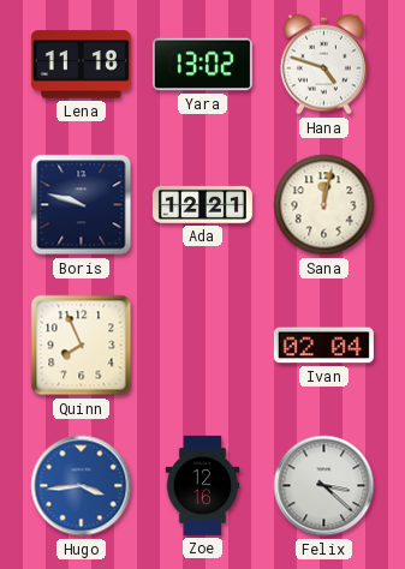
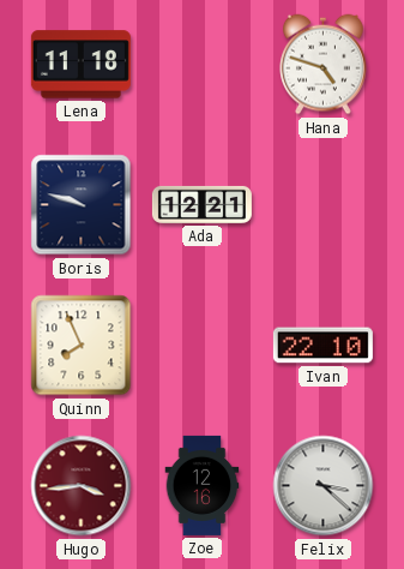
Yara: 13:02 -> none (202, 65)
Sana: 12:02 -> none (324, 205)
Ivan: 02:04 -> 22:10 (322, 346)
Hugo dial: blue -> burgundy (82, 486)
